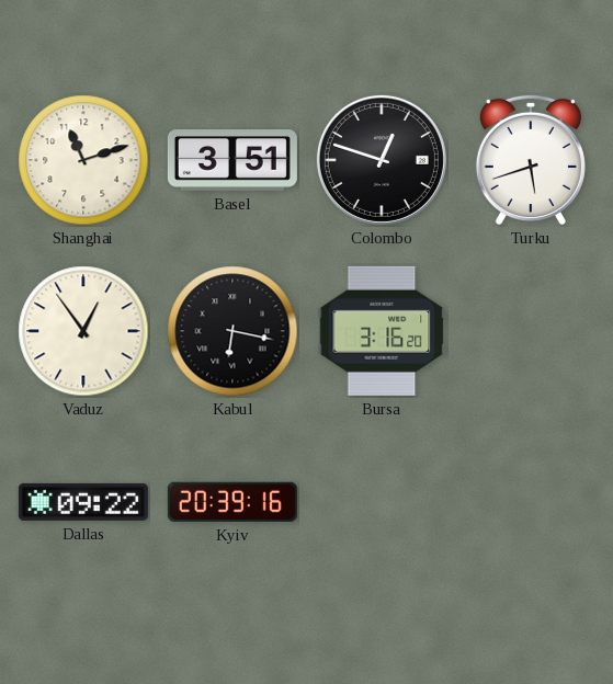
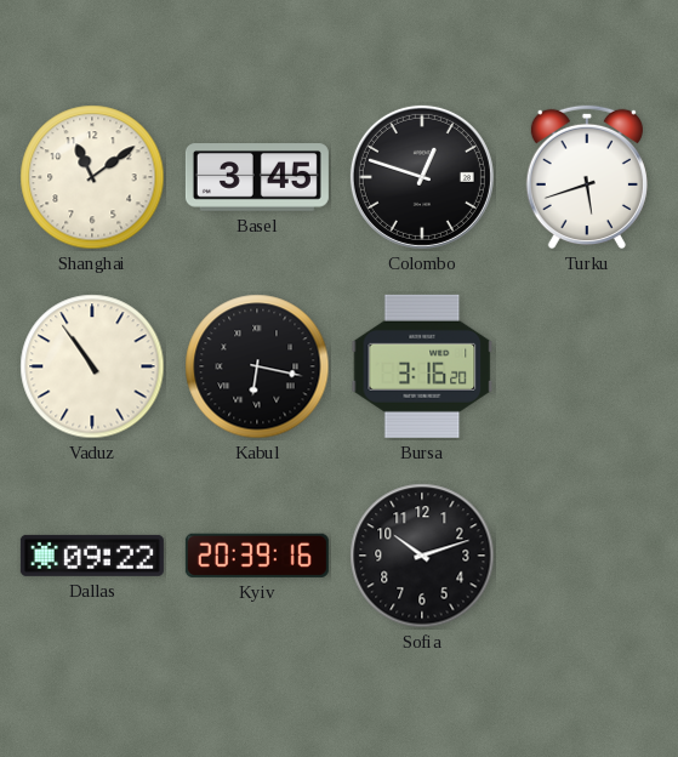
Shanghai: 11:12 -> 11:09 (92, 177)
Basel: 3:51 -> 3:45 (257, 177)
Vaduz: 12:54 -> 10:54 (92, 366)
Sofia: none -> 10:12 (422, 556)
